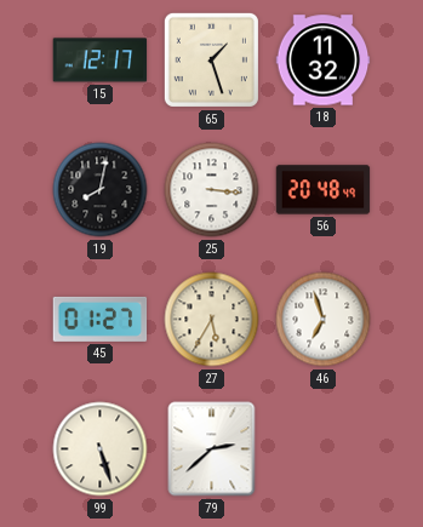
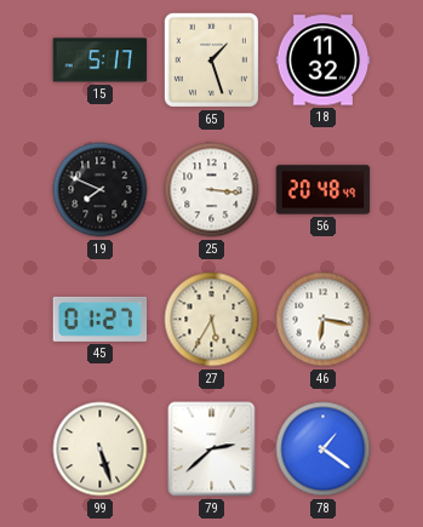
15: 12:17 -> 5:17 (101, 61)
19: 8:02 -> 7:49 (101, 190)
46: 6:57 -> 6:17 (324, 320)
78: none -> 1:21 (324, 449)
